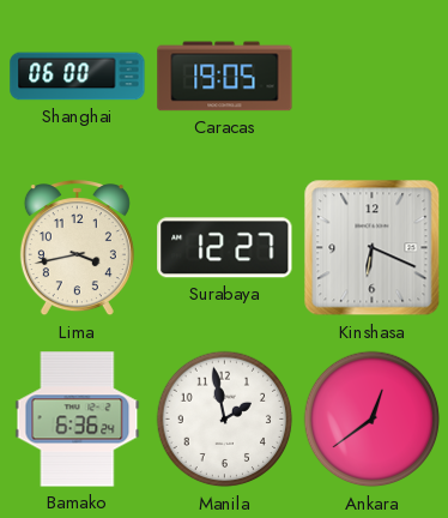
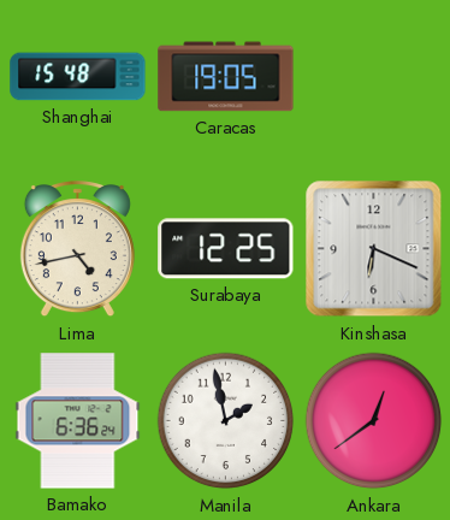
Shanghai: 06:00 -> 15:48 (78, 77)
Lima: 3:43 -> 4:43 (77, 249)
Surabaya: 12:27 -> 12:25 (226, 249)
